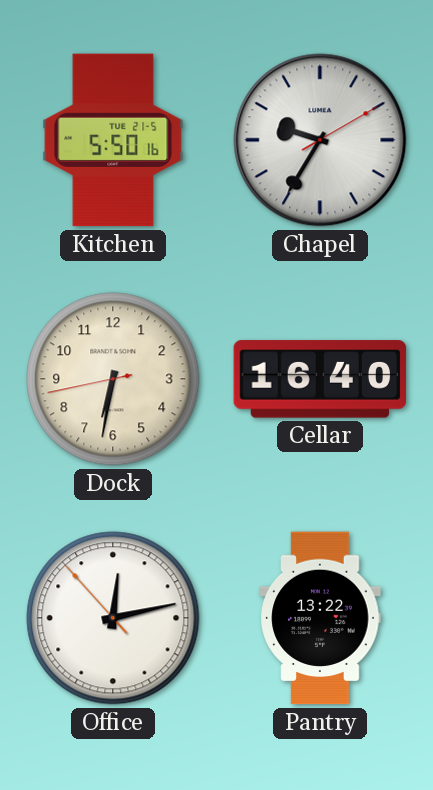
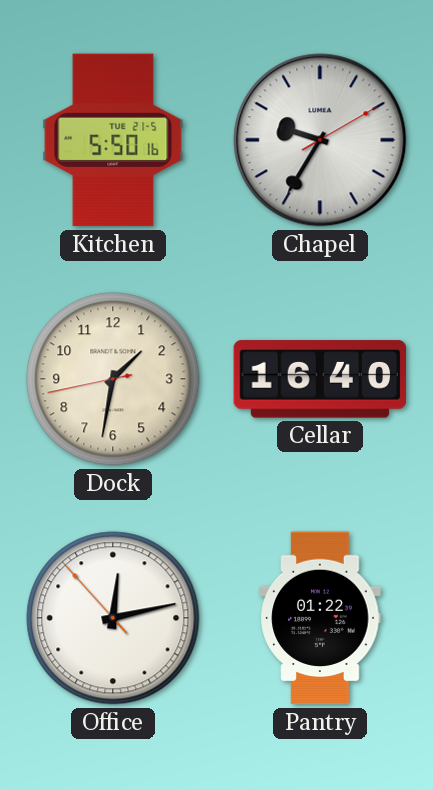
Dock: 6:31 -> 1:31 (113, 379)
Pantry: 13:22 -> 01:22 (320, 618)
